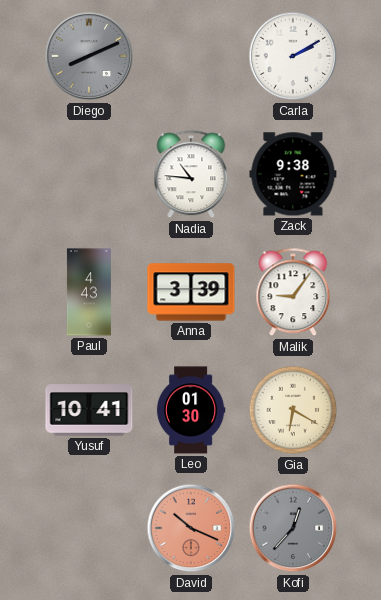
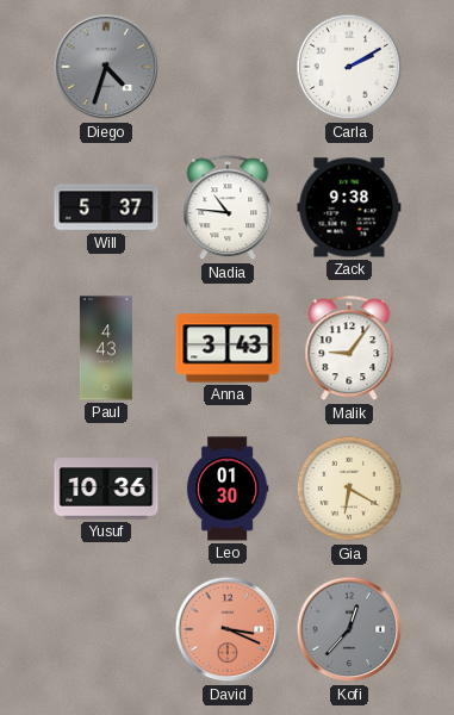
Diego: 8:11 -> 4:33 (106, 67)
Will: none -> 5:37 (106, 207)
Anna: 3:39 -> 3:43 (228, 348)
Yusuf: 10:41 -> 10:36 (106, 489)
David: 10:19 -> 3:19 (228, 629)
